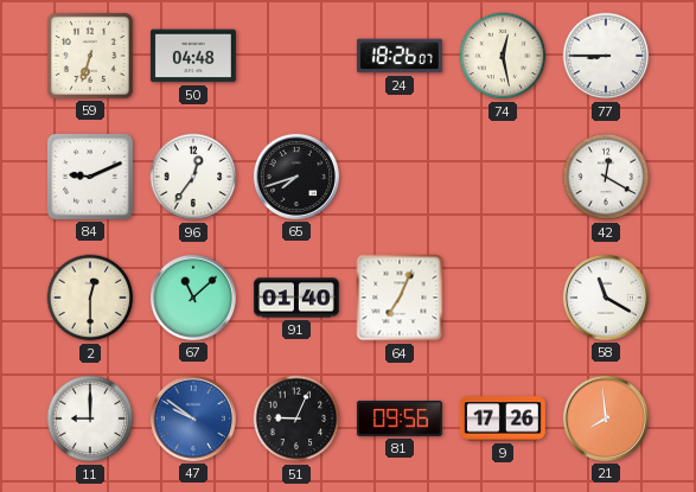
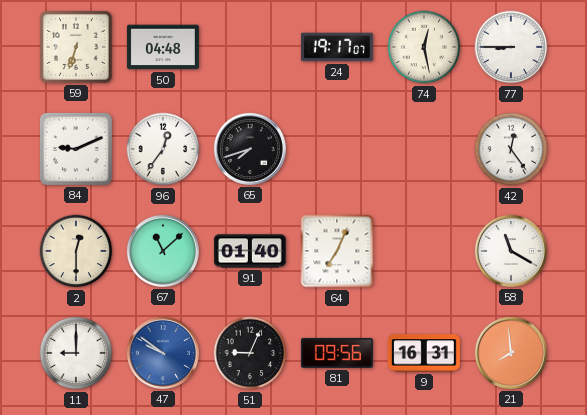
24: 18:26 -> 19:17 (337, 47)
42: 12:20 -> 12:24 (511, 149)
9: 17:26 -> 16:31 (424, 353)
